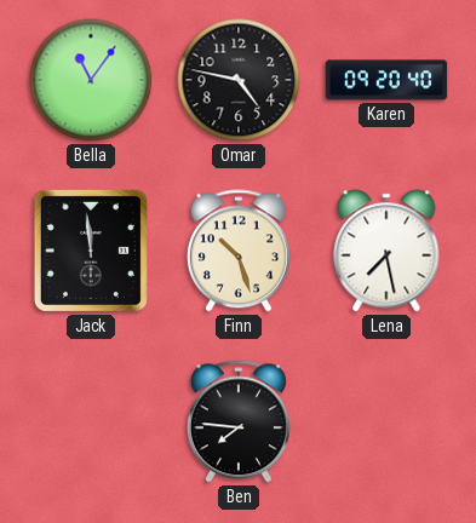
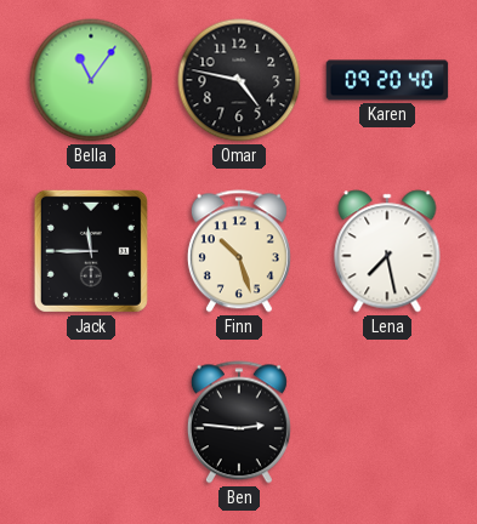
Jack: 11:59 -> 11:45 (91, 251)
Ben: 7:46 -> 2:46 (239, 422)
